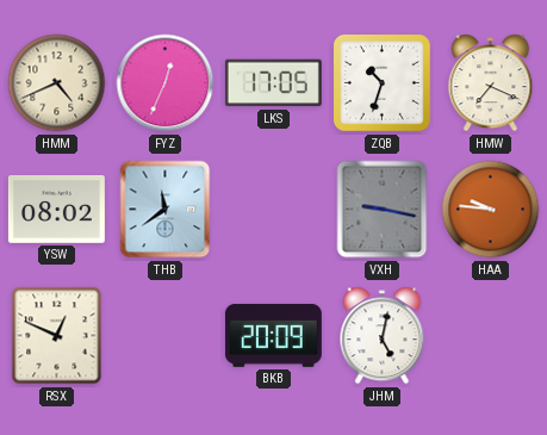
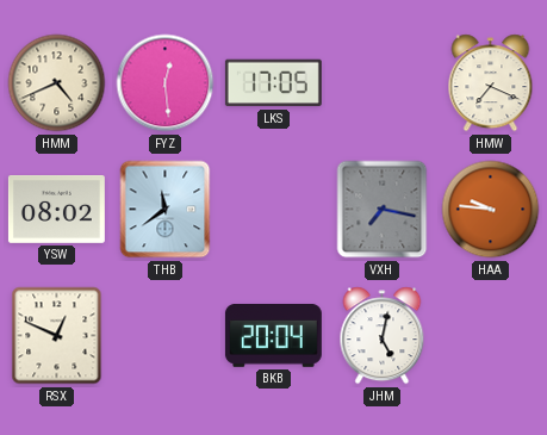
FYZ: 12:34 -> 12:29 (166, 83)
ZQB: 10:33 -> none (383, 83)
VXH: 9:17 -> 7:17 (383, 210)
BKB: 20:09 -> 20:04 (273, 335)
